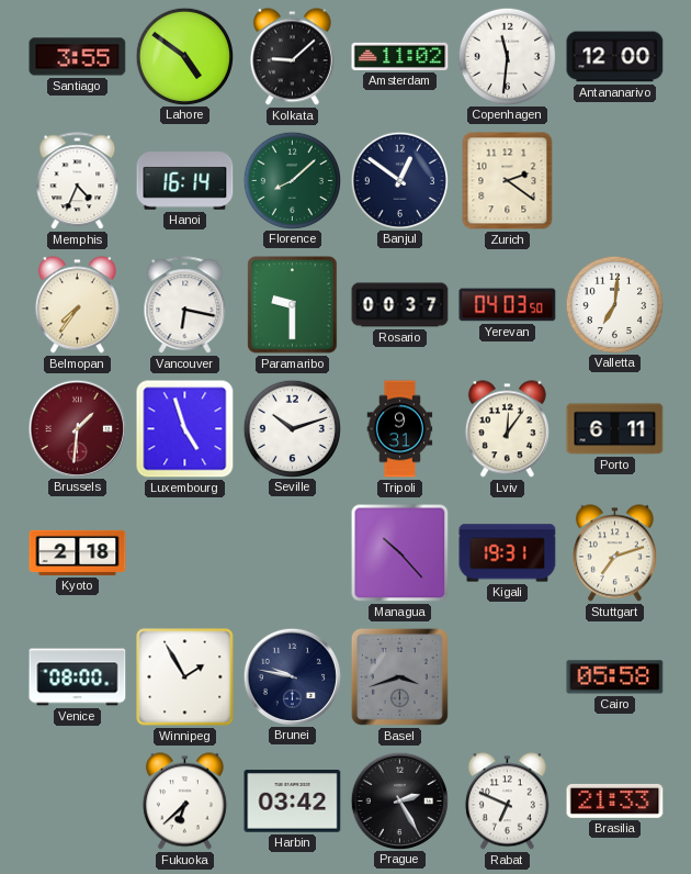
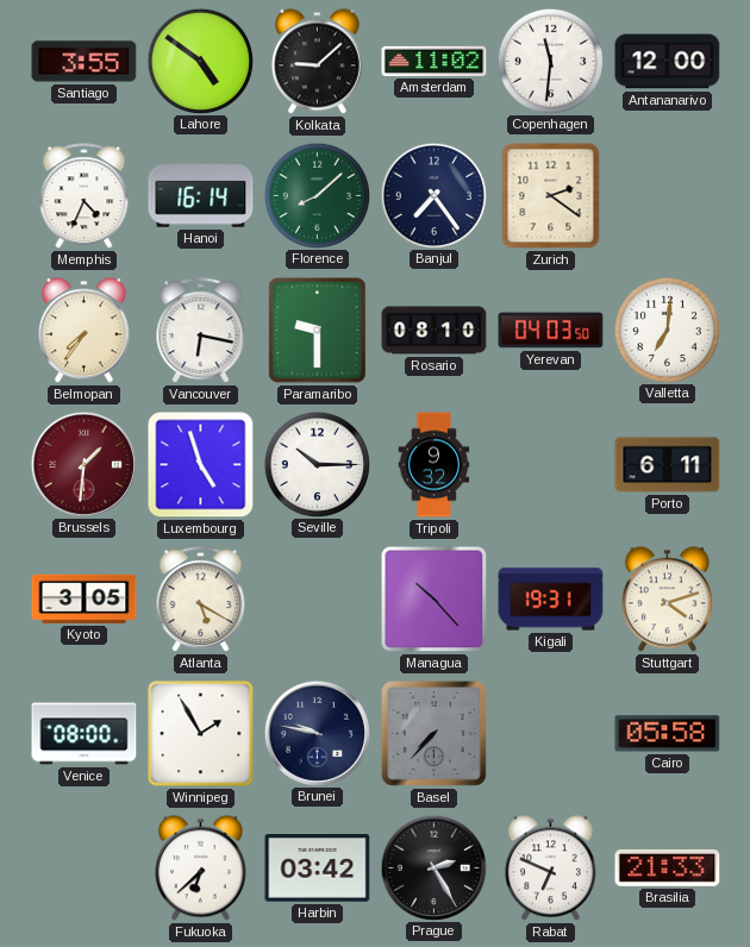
Banjul: 12:51 -> 7:24 (433, 195)
Rosario: 00:37 -> 08:10 (435, 331)
Seville: 10:12 -> 10:15 (317, 464)
Tripoli: 9:31 -> 9:32 (435, 465)
Lviv: 12:06 -> none (507, 429)
Kyoto: 2:18 -> 3:05 (85, 598)
Atlanta: none -> 5:20 (201, 600)
Stuttgart: 7:12 -> 4:12 (667, 600)
Basel: 3:42 -> 7:37 (433, 733)
